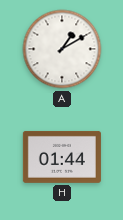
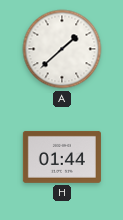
A: 1:10 -> 1:38 (62, 49)
